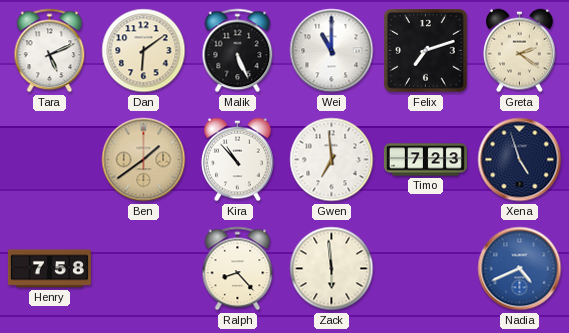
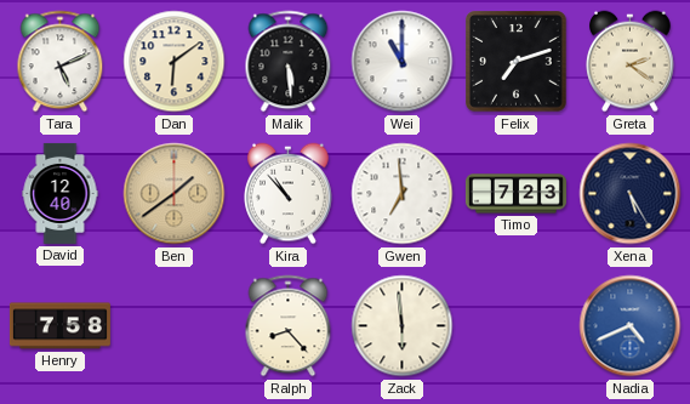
Malik: 5:26 -> 5:29 (289, 62)
David: none -> 12:40 (61, 193)
Xena: 4:57 -> 5:25 (631, 194)
